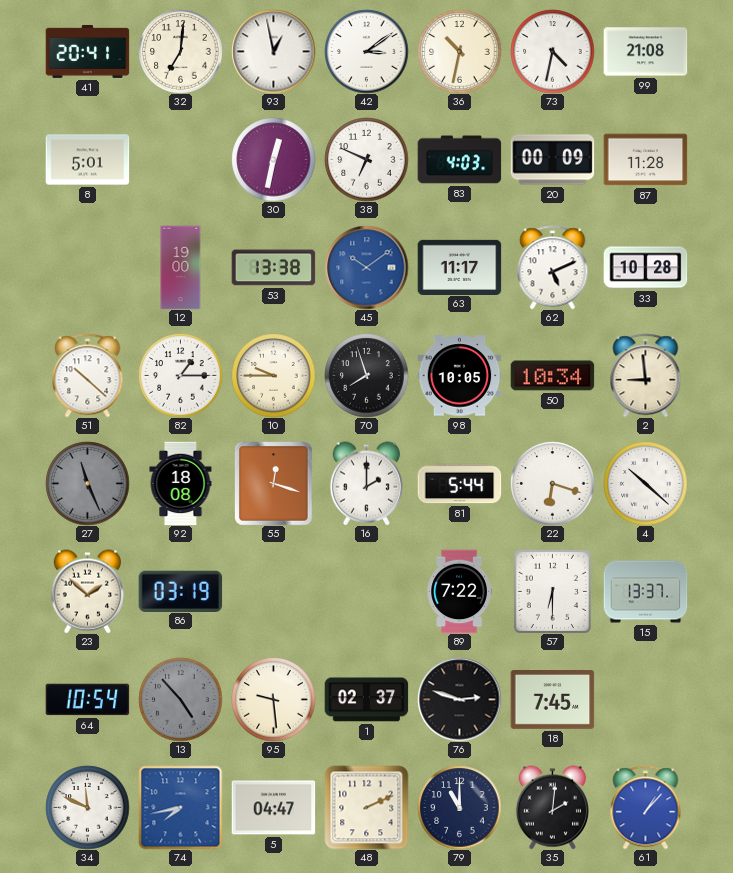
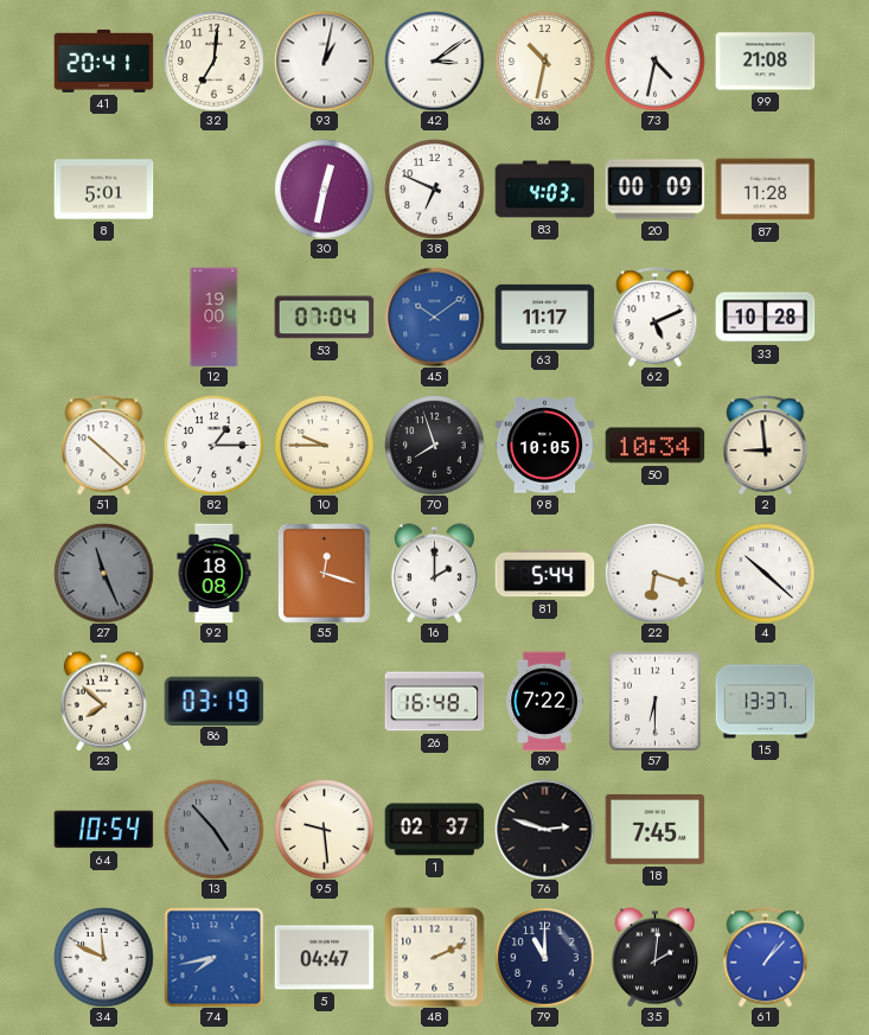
93: 12:58 -> 1:02 (324, 60)
53: 13:38 -> 07:04 (324, 318)
23: 1:52 -> 7:52 (103, 701)
26: none -> 16:48 (434, 702)
